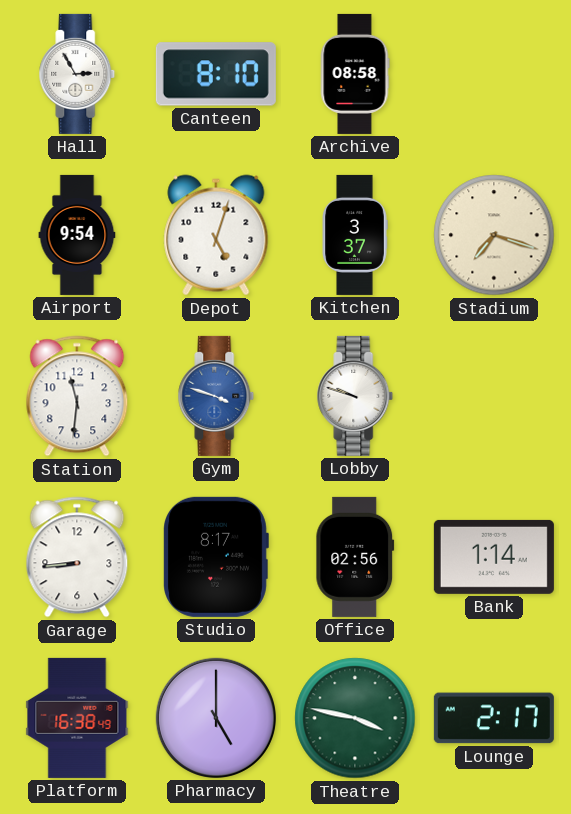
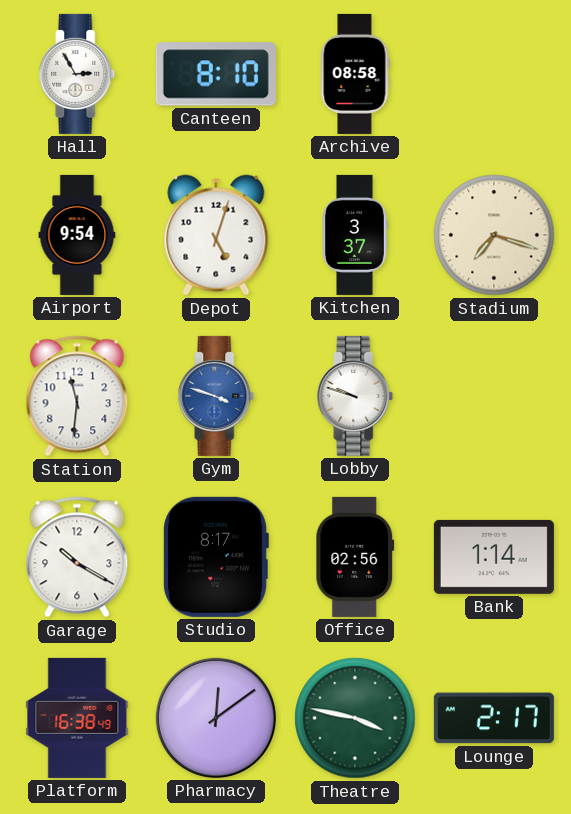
Garage: 8:44 -> 10:20 (77, 557)
Pharmacy: 5:00 -> 12:09 (216, 718)
